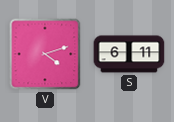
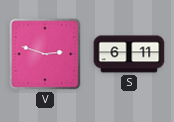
V: 4:12 -> 2:48 (45, 54)
